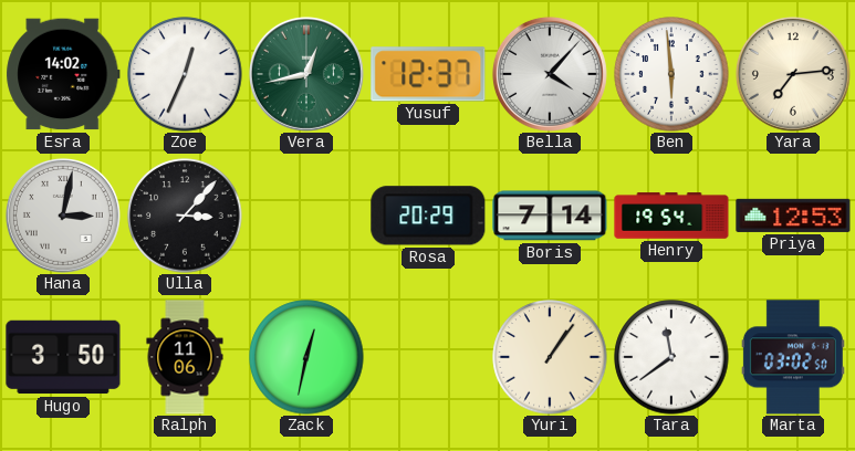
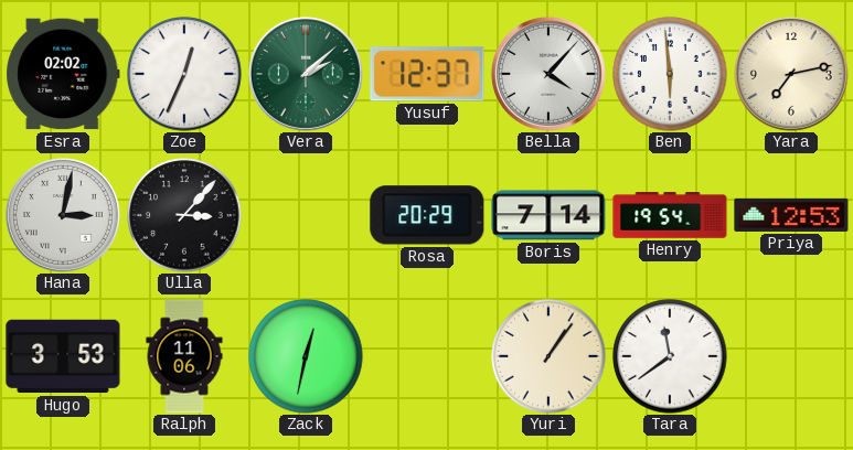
Esra: 14:02 -> 02:02 (63, 74)
Vera: 12:43 -> 2:08 (306, 74)
Yara: 7:14 -> 7:13 (791, 74)
Hugo: 3:50 -> 3:53 (63, 356)
Marta: 03:02 -> none (793, 357)
